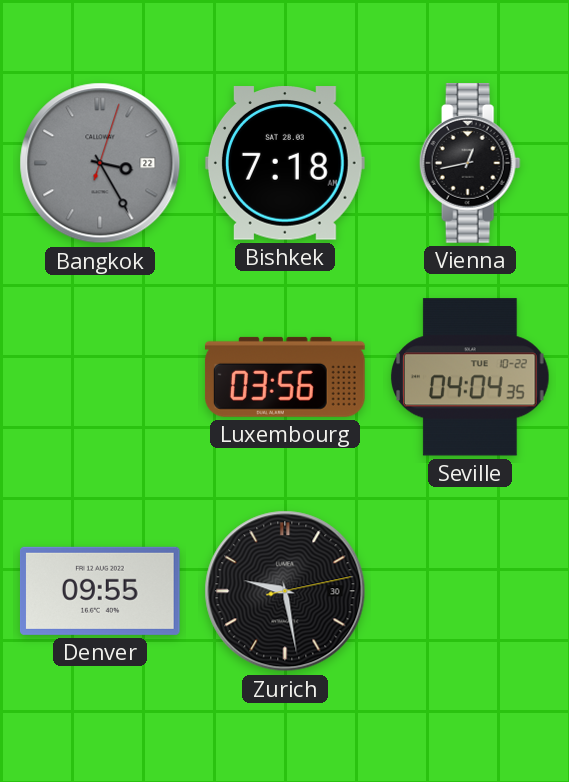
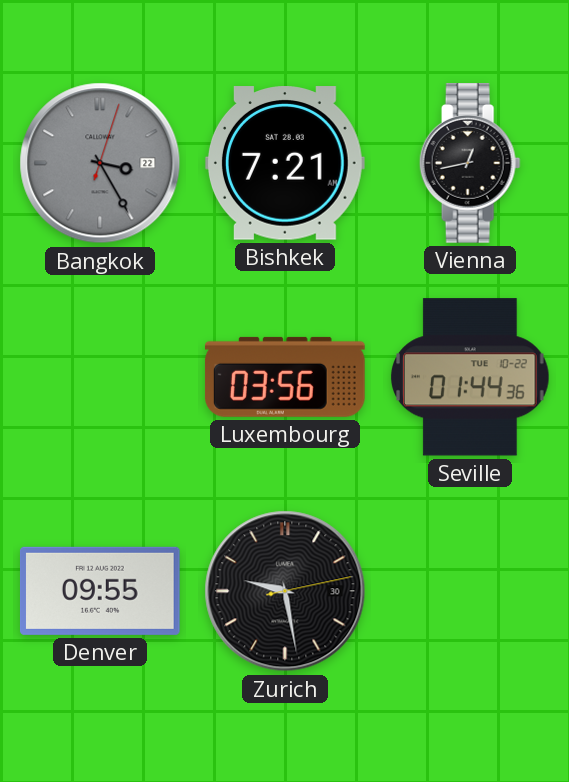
Bishkek: 7:18 -> 7:21 (285, 163)
Seville: 04:04 -> 01:44 (471, 377)
